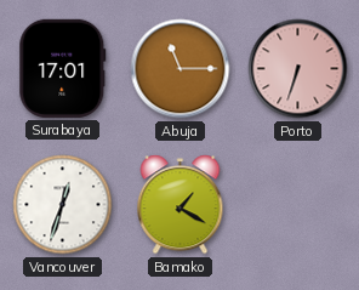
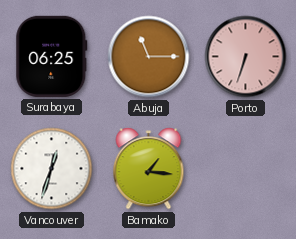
Surabaya: 17:01 -> 06:25 (52, 56)
Bamako: 1:20 -> 1:16 (149, 169)
